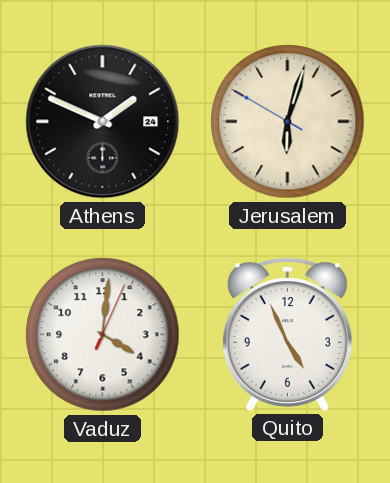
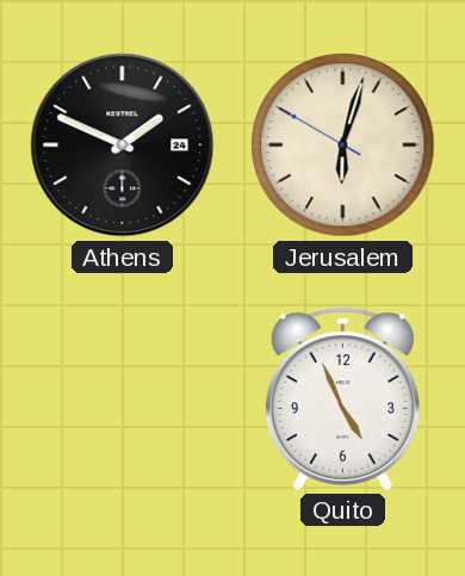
Vaduz: 4:01 -> none (103, 335)
